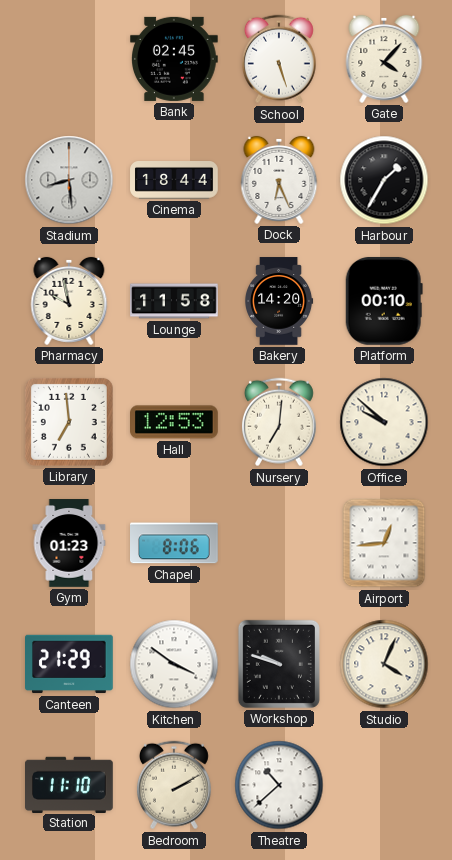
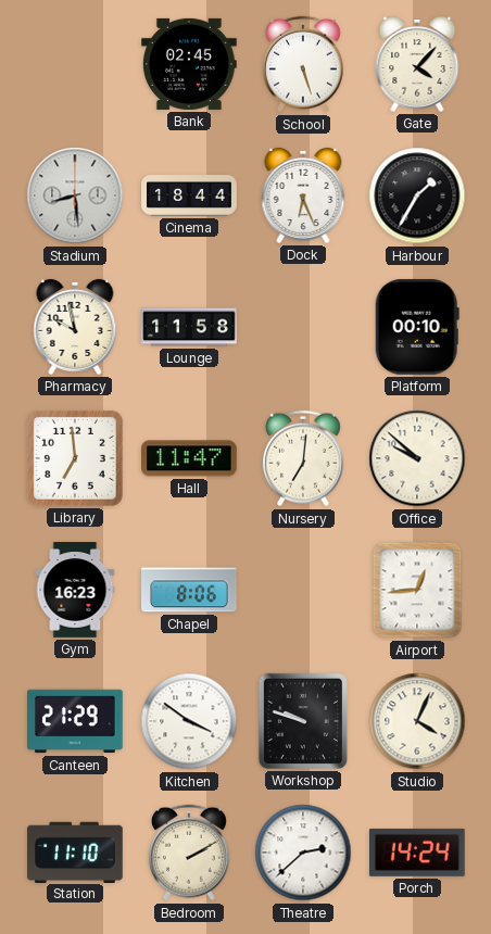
Bakery: 14:20 -> none (279, 301)
Hall: 12:53 -> 11:47 (190, 458)
Gym: 01:23 -> 16:23 (75, 590)
Theatre: 10:38 -> 2:38 (303, 853)
Porch: none -> 14:24 (417, 853)
